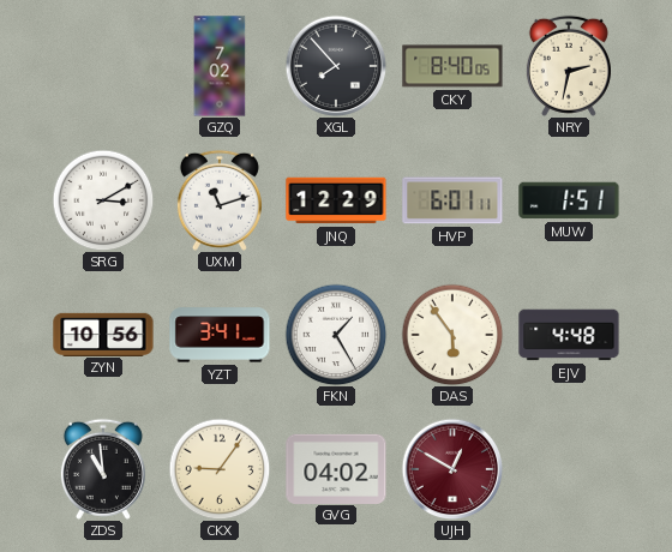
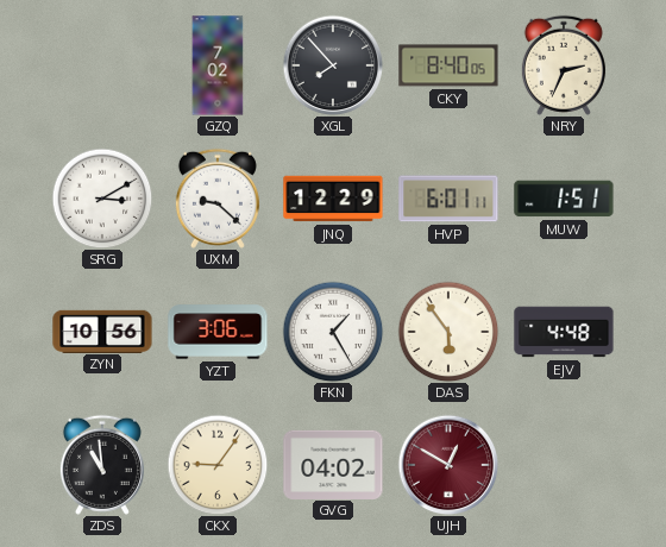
NRY: 2:32 -> 2:34 (564, 65)
UXM: 11:12 -> 9:22 (218, 199)
YZT: 3:41 -> 3:06 (218, 332)
